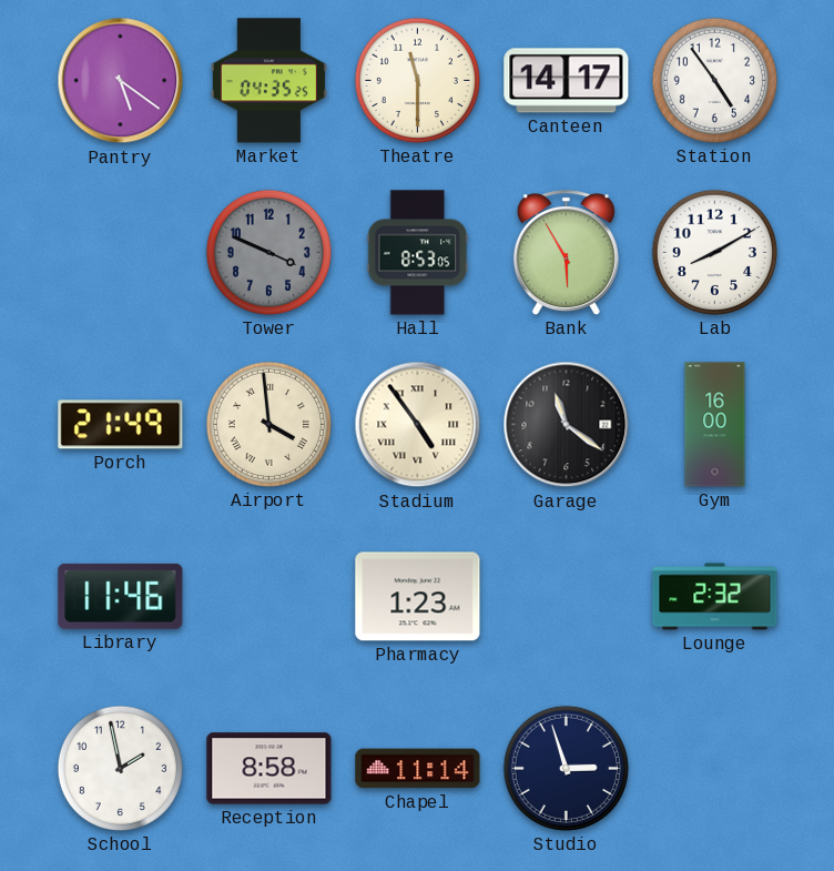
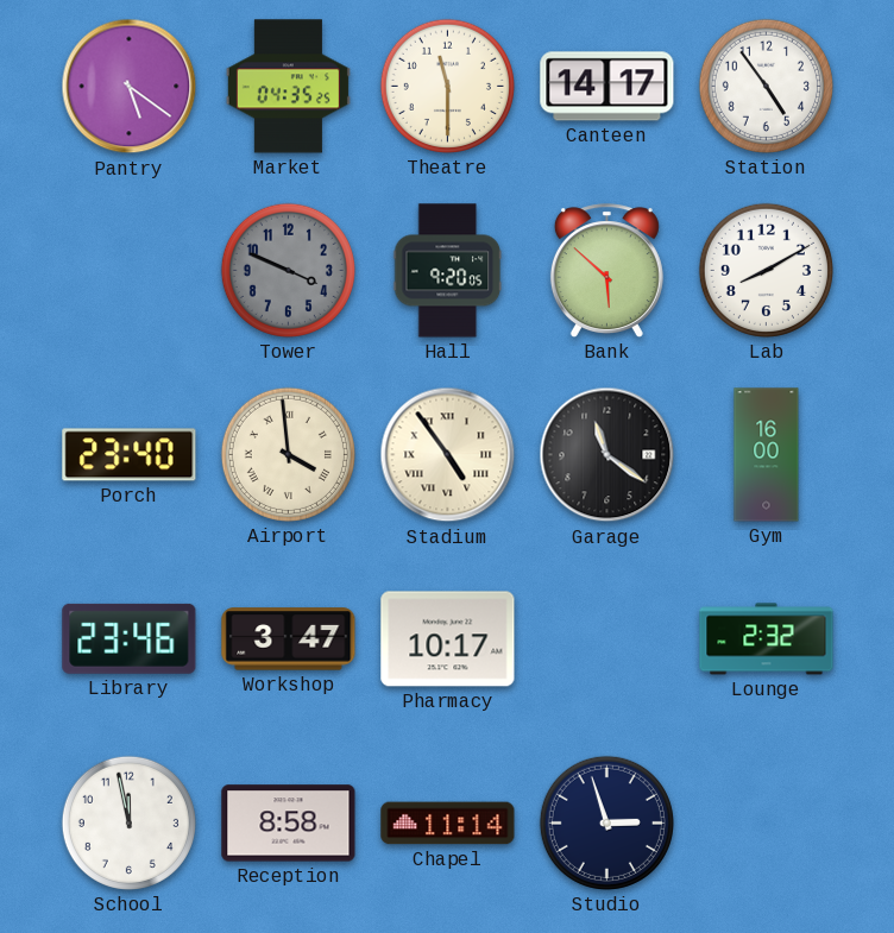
Hall: 8:53 -> 9:20 (448, 271)
Bank: 5:55 -> 5:52 (606, 271)
Porch: 21:49 -> 23:40 (130, 455)
Library: 11:46 -> 23:46 (130, 638)
Workshop: none -> 3:47 (289, 639)
Pharmacy: 1:23 -> 10:17 (448, 639)
School: 1:58 -> 11:58 (128, 822)
